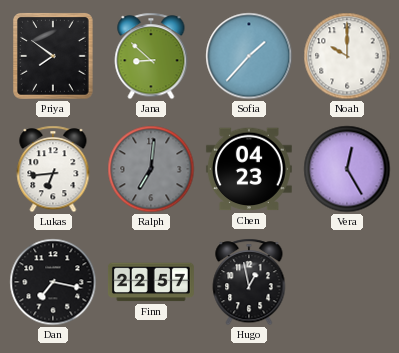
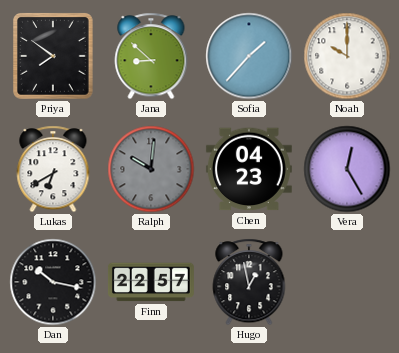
Lukas: 6:44 -> 6:40 (53, 169)
Ralph: 7:01 -> 10:01 (151, 169)
Dan: 7:17 -> 10:17 (53, 282)
